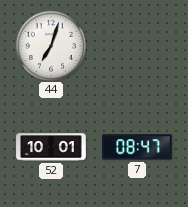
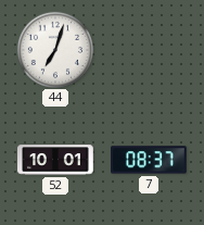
7: 08:47 -> 08:37 (150, 160)
